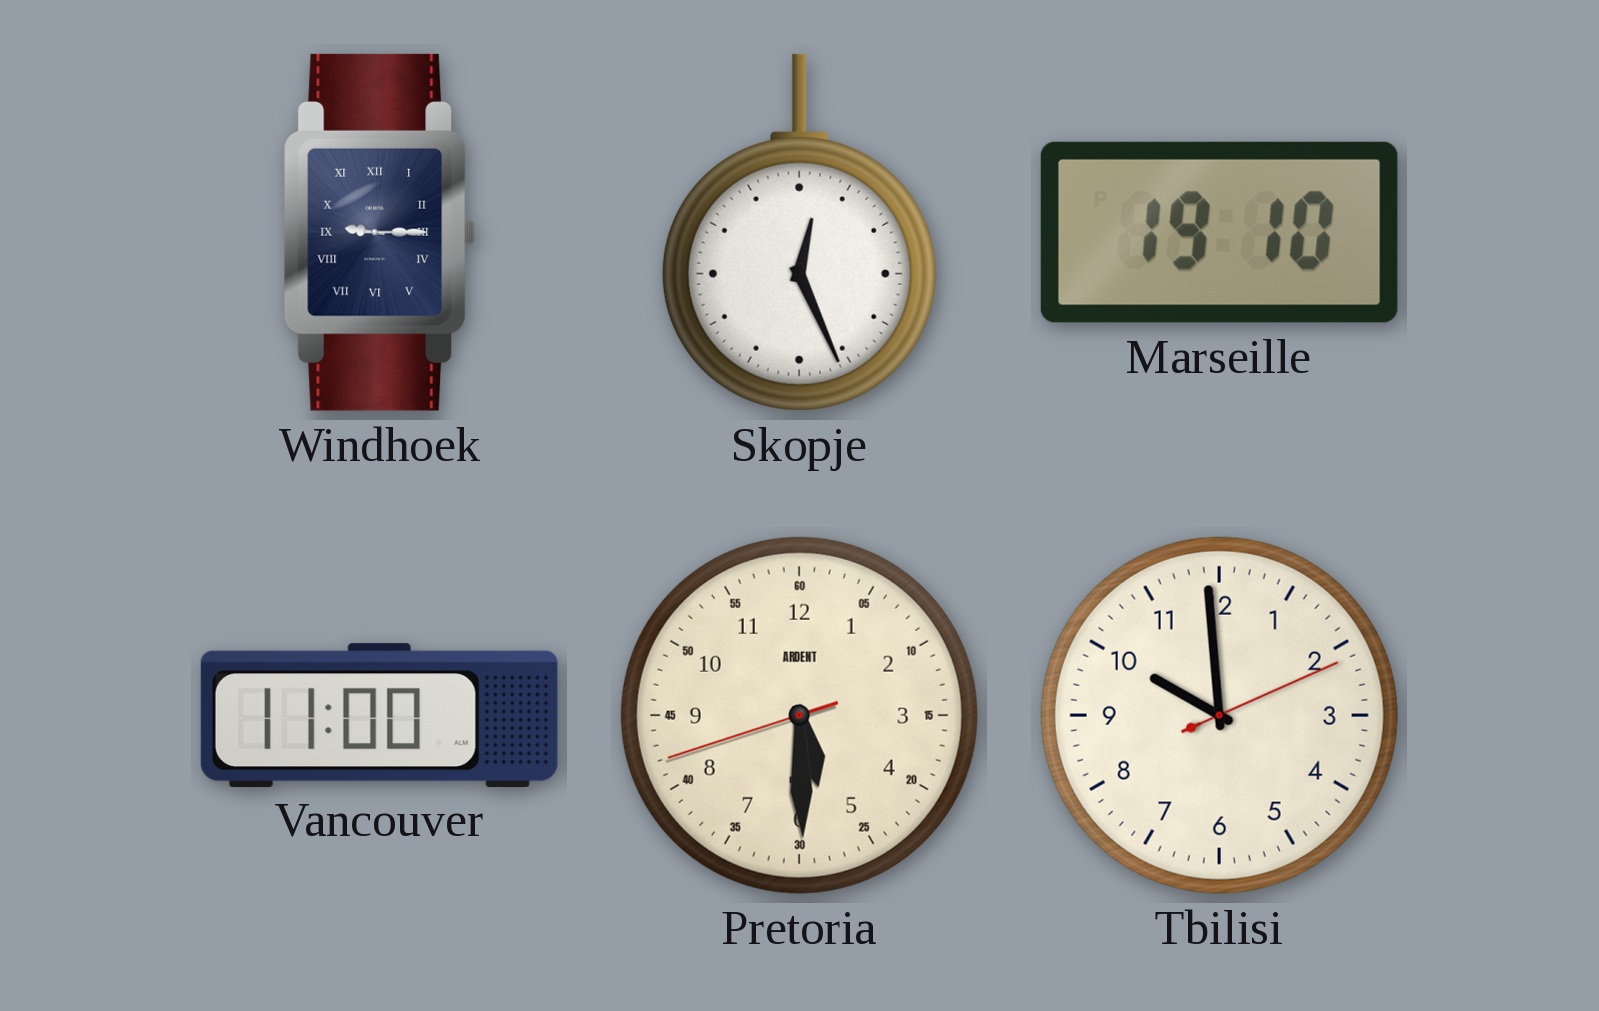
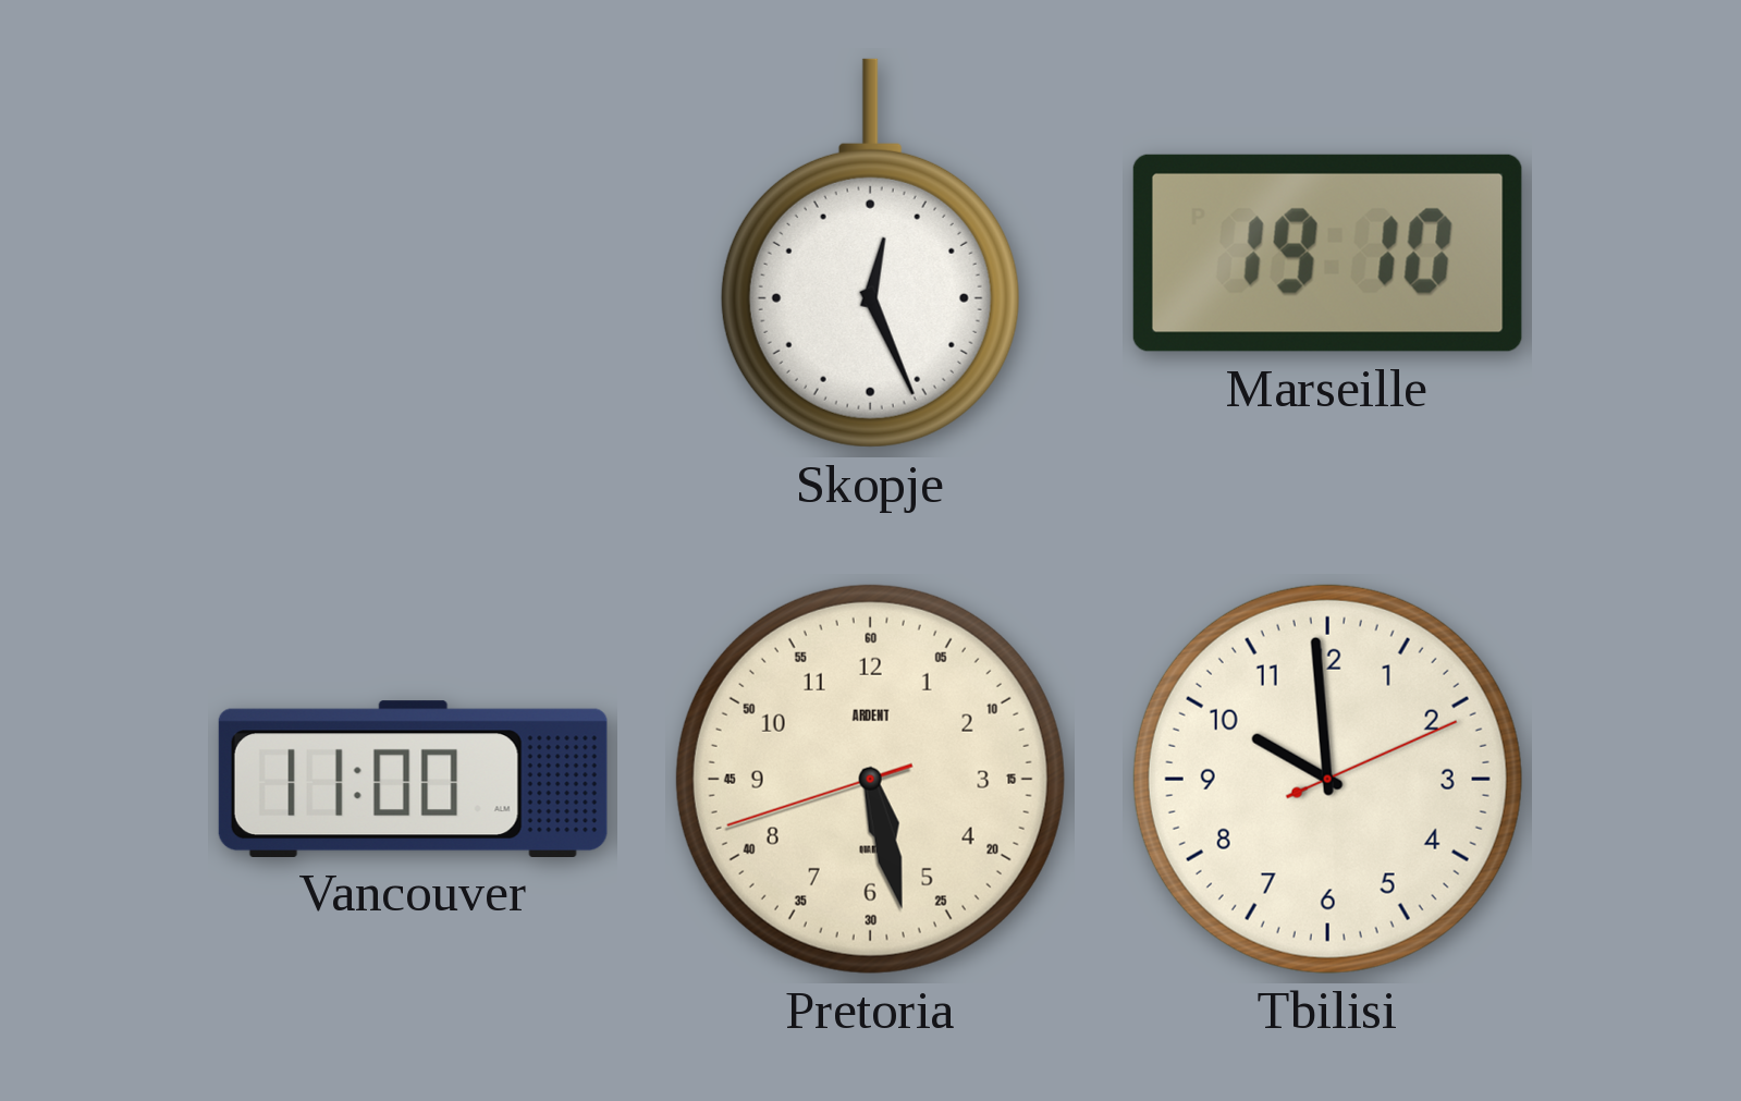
Windhoek: 9:15 -> none (380, 232)
Pretoria: 5:29 -> 5:27 (870, 779)
